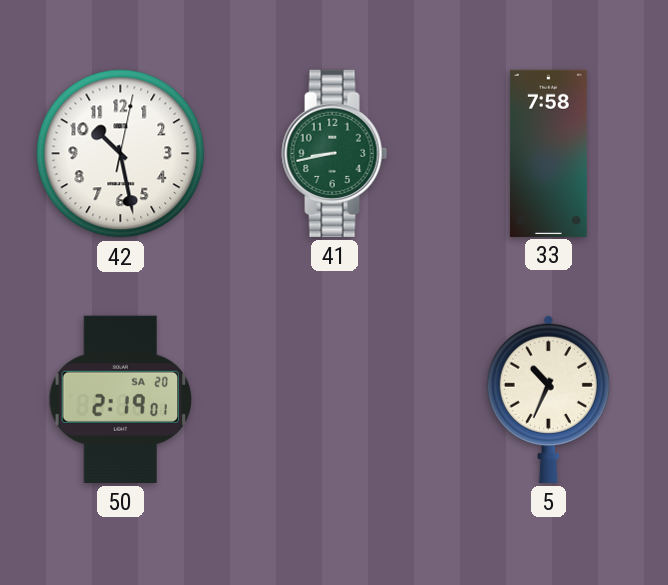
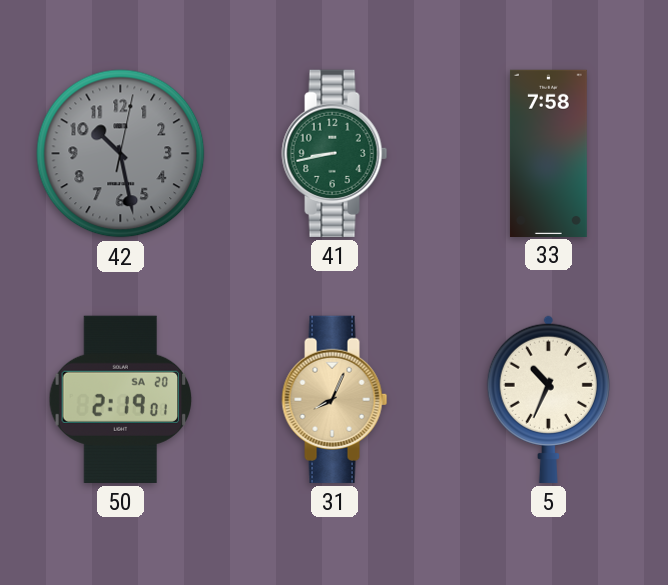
42 dial: white -> grey (121, 154)
31: none -> 8:04 (335, 399)
